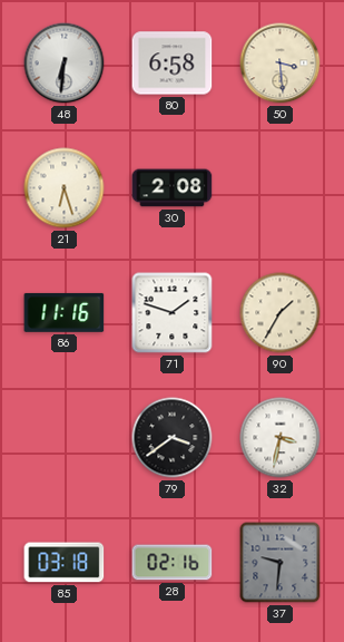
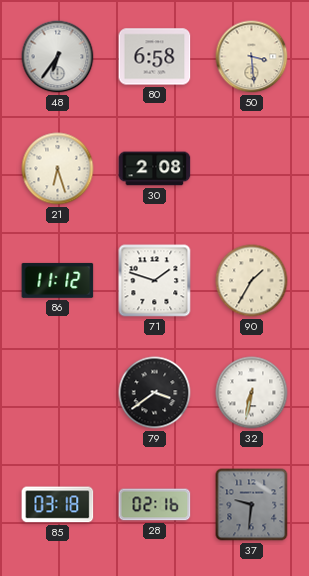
48: 6:31 -> 6:36 (58, 57)
86: 11:16 -> 11:12 (58, 280)
32: 3:32 -> 6:32 (252, 393)
